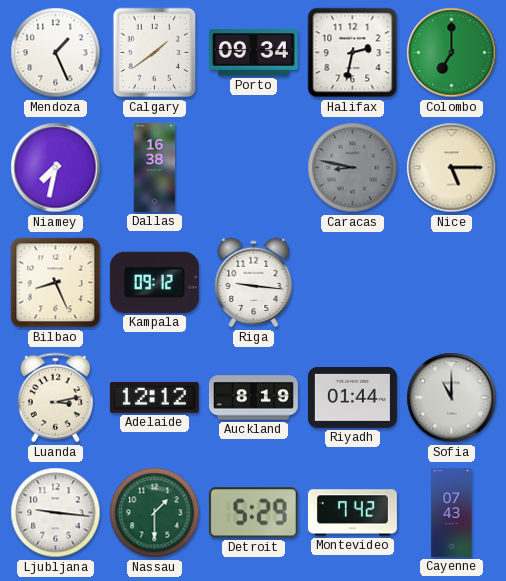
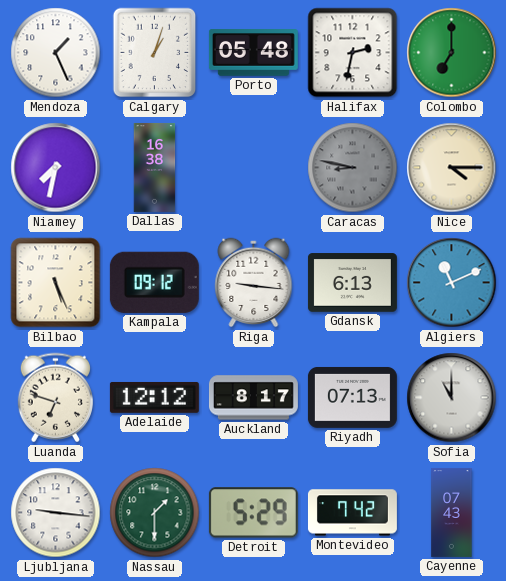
Calgary: 1:39 -> 1:03 (155, 53)
Porto: 09:34 -> 05:48 (253, 53)
Nice: 5:15 -> 4:15 (452, 168)
Bilbao: 8:26 -> 5:26 (56, 283)
Gdansk: none -> 6:13 (352, 283)
Algiers: none -> 11:11 (452, 283)
Luanda: 3:13 -> 6:48 (55, 398)
Auckland: 8:19 -> 8:17 (253, 398)
Riyadh: 01:44 -> 07:13 (352, 397)
